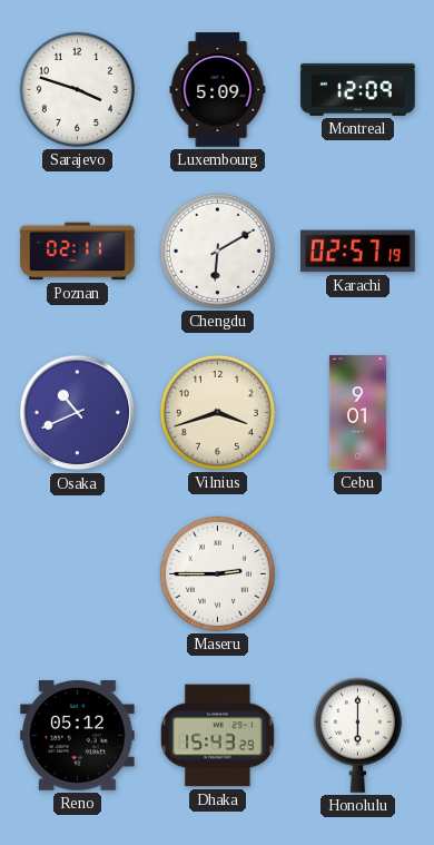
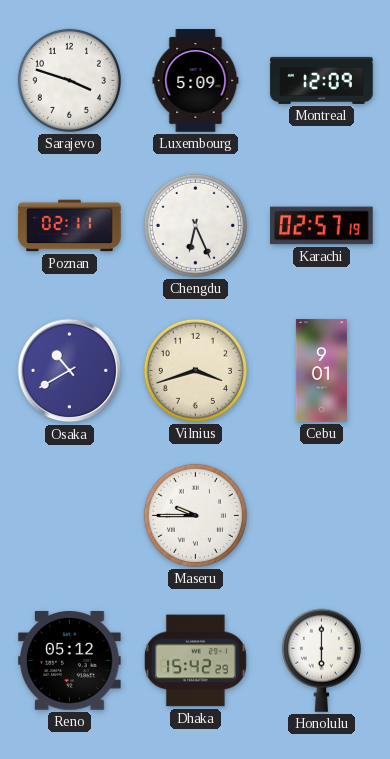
Chengdu: 6:10 -> 6:26 (195, 225)
Osaka: 10:41 -> 10:40 (70, 371)
Maseru: 2:45 -> 9:45 (195, 515)
Dhaka: 15:43 -> 15:42 (195, 661)
